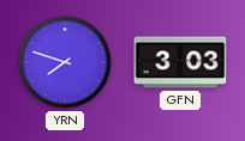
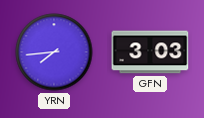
YRN: 7:48 -> 7:44 (54, 52)
